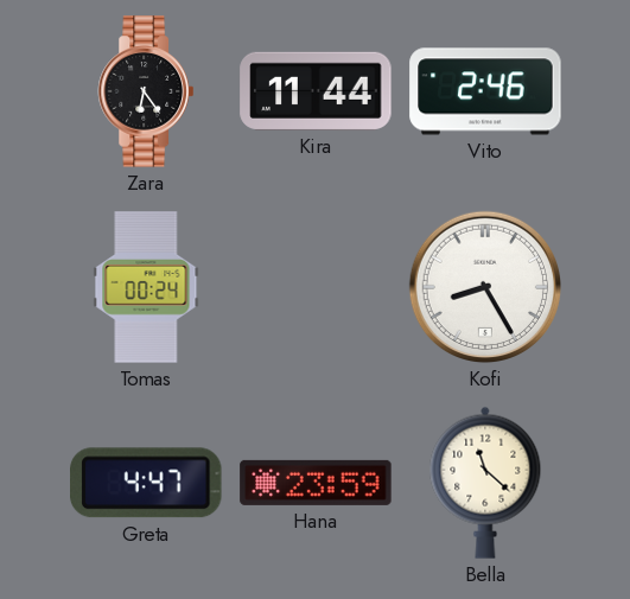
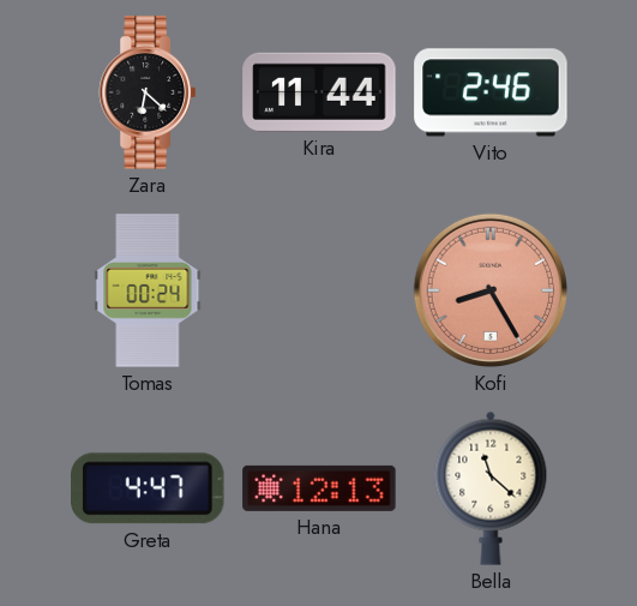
Zara: 6:24 -> 6:22 (148, 92)
Kofi dial: white -> salmon (491, 290)
Hana: 23:59 -> 12:13 (319, 488)
